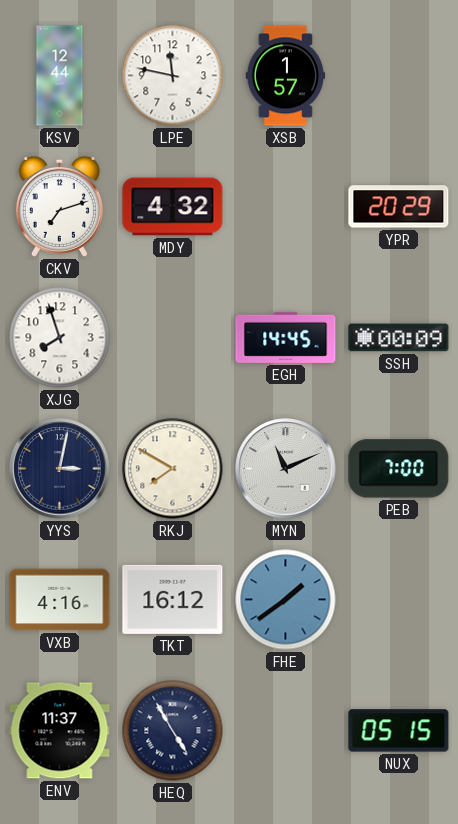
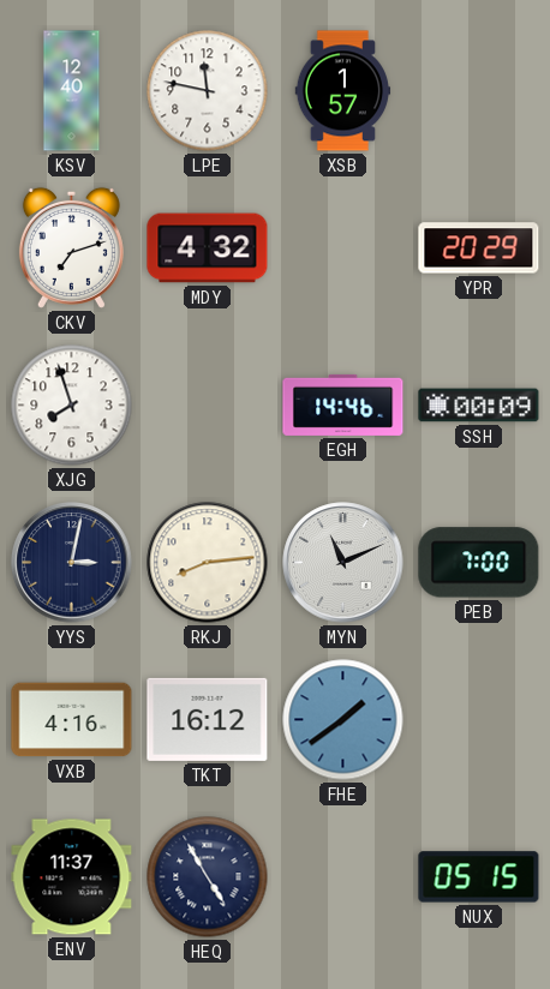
KSV: 12:44 -> 12:40 (72, 91)
EGH: 14:45 -> 14:46 (343, 404)
RKJ: 7:50 -> 8:14 (208, 563)
